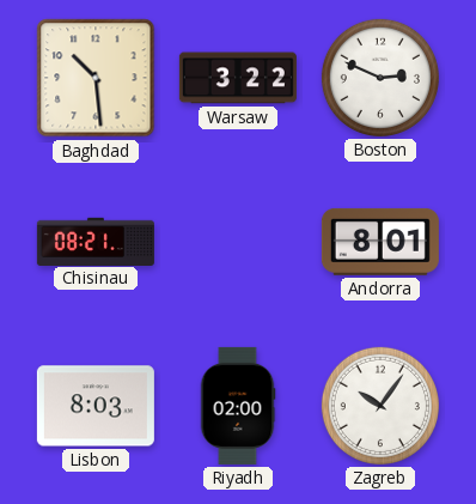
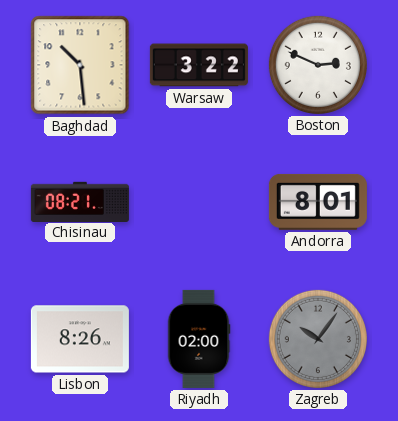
Lisbon: 8:03 -> 8:26 (80, 339)
Zagreb dial: white -> grey (318, 339)
